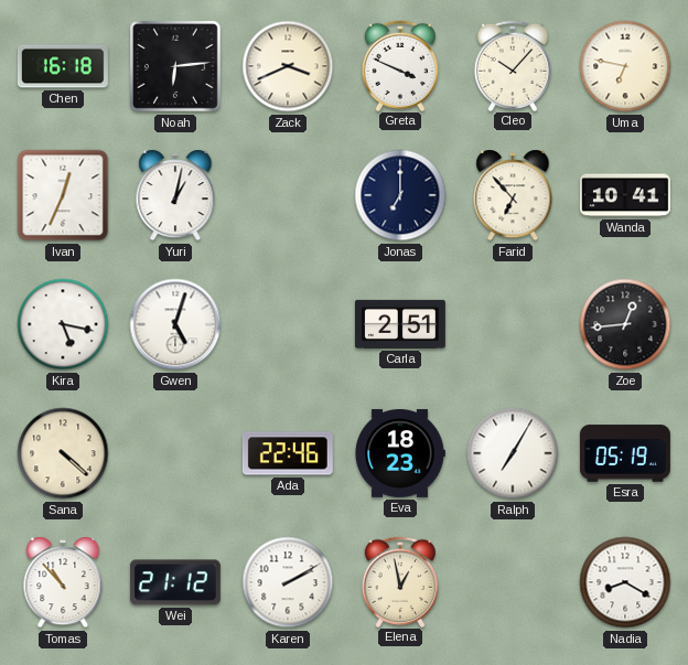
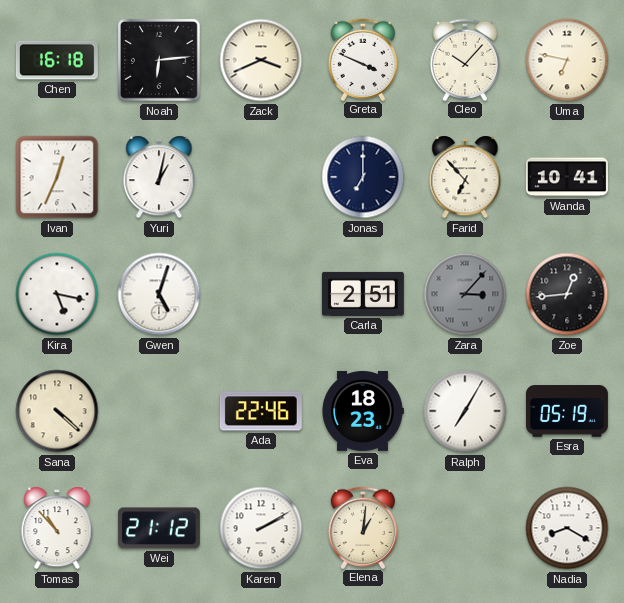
Zara: none -> 3:07 (465, 294)
Elena: 12:58 -> 1:01 (362, 527)
